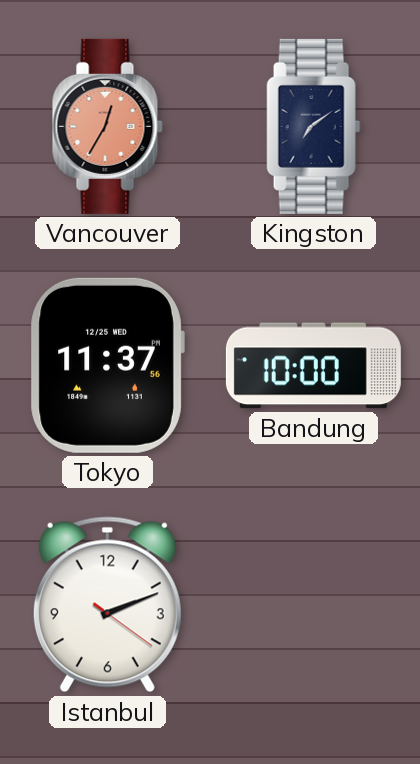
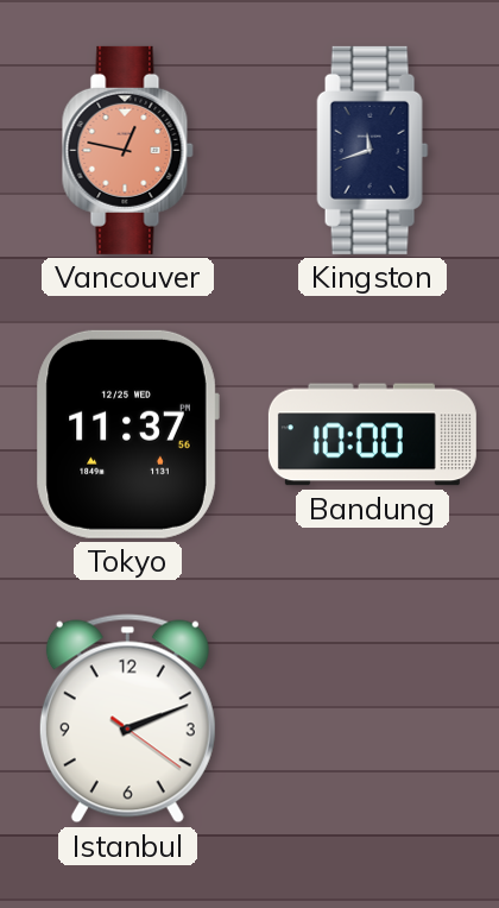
Vancouver: 12:35 -> 12:47 (127, 150)
Kingston: 7:09 -> 11:42 (373, 150)
